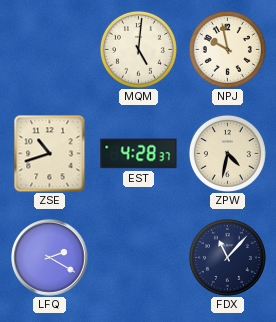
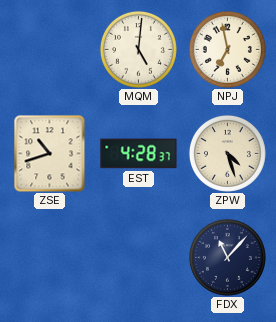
NPJ: 9:58 -> 6:58 (227, 49)
ZPW: 4:32 -> 4:27 (227, 153)
LFQ: 2:20 -> none (50, 258)
